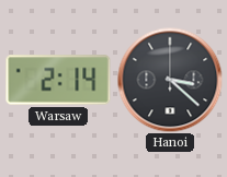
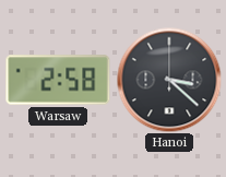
Warsaw: 2:14 -> 2:58 (58, 80)
